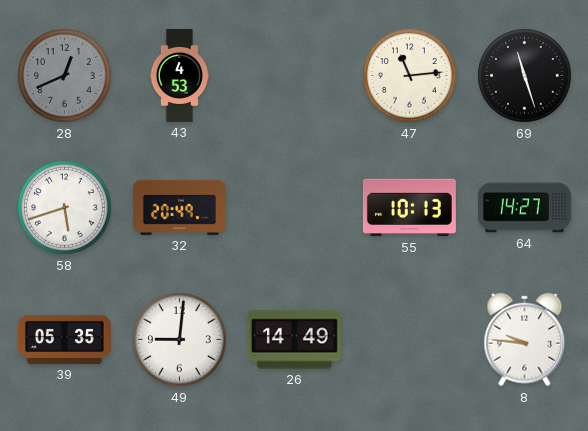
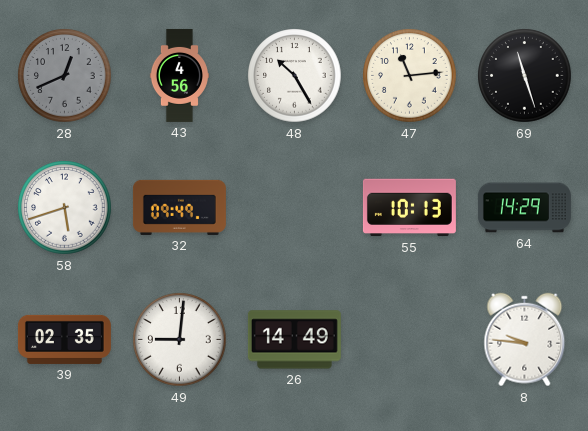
43: 4:53 -> 4:56 (179, 75)
48: none -> 10:25 (295, 76)
32: 20:49 -> 09:49 (179, 207)
64: 14:27 -> 14:29 (524, 208)
39: 05:35 -> 02:35 (64, 339)
